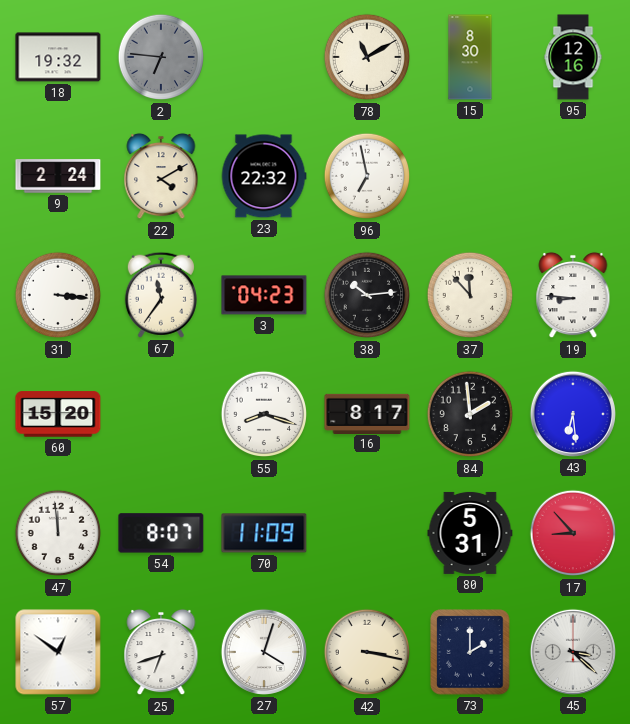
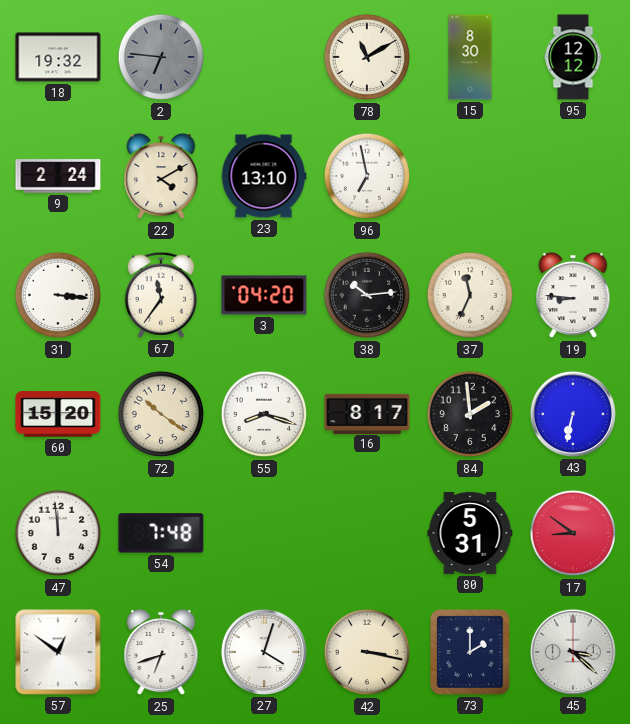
95: 12:16 -> 12:12 (573, 57)
23: 22:32 -> 13:10 (264, 176)
3: 04:23 -> 04:20 (264, 295)
37: 11:53 -> 11:34 (470, 295)
72: none -> 10:21 (161, 414)
43: 6:29 -> 6:32 (573, 414)
54: 8:07 -> 7:48 (161, 533)
70: 11:09 -> none (264, 533)
17: 8:53 -> 8:51 (573, 533)
